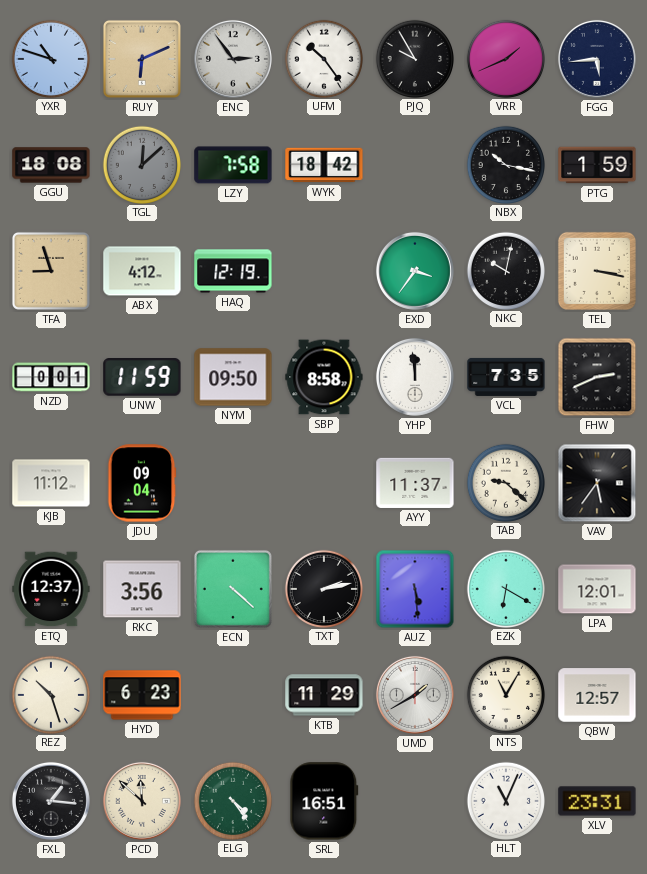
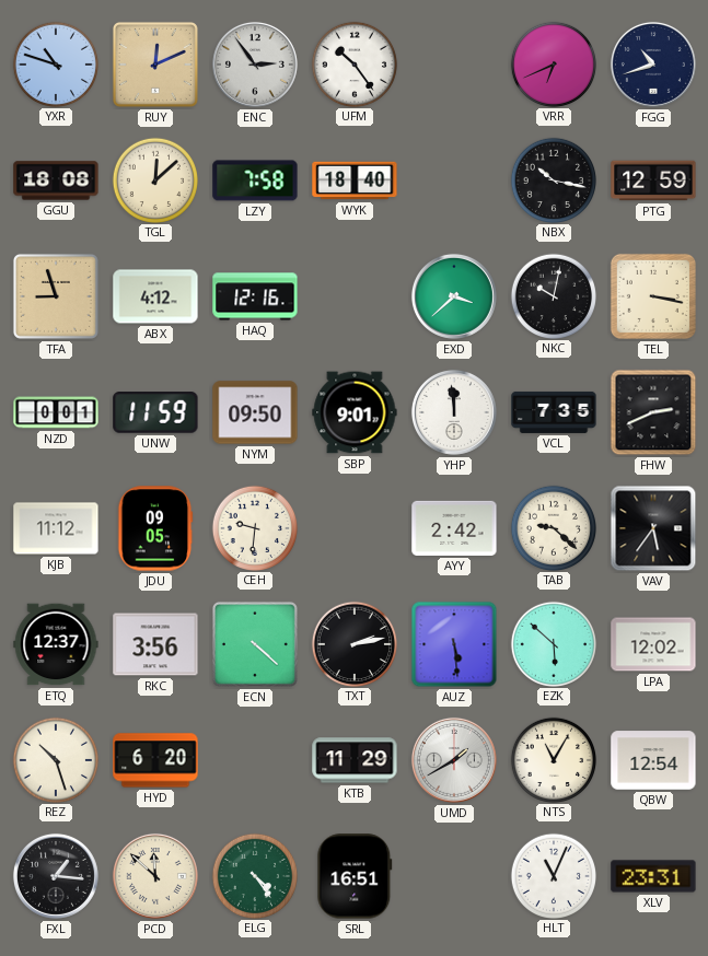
RUY: 6:11 -> 12:11 (155, 65)
PJQ: 9:55 -> none (414, 58)
VRR: 1:41 -> 6:41 (553, 63)
FGG: 5:44 -> 10:42 (653, 65)
TGL dial: grey -> cream (154, 179)
WYK: 18:42 -> 18:40 (355, 180)
PTG: 1:59 -> 12:59 (653, 180)
HAQ: 12:19 -> 12:16 (255, 296)
EXD: 3:36 -> 3:38 (454, 296)
SBP: 8:58 -> 9:01 (355, 412)
JDU: 09:04 -> 09:05 (155, 528)
CEH: none -> 9:31 (254, 527)
AYY: 11:37 -> 2:42 (454, 528)
EZK: 6:20 -> 5:52 (553, 643)
LPA: 12:01 -> 12:02 (653, 644)
HYD: 6:23 -> 6:20 (155, 760)
QBW: 12:57 -> 12:54 (653, 760)
